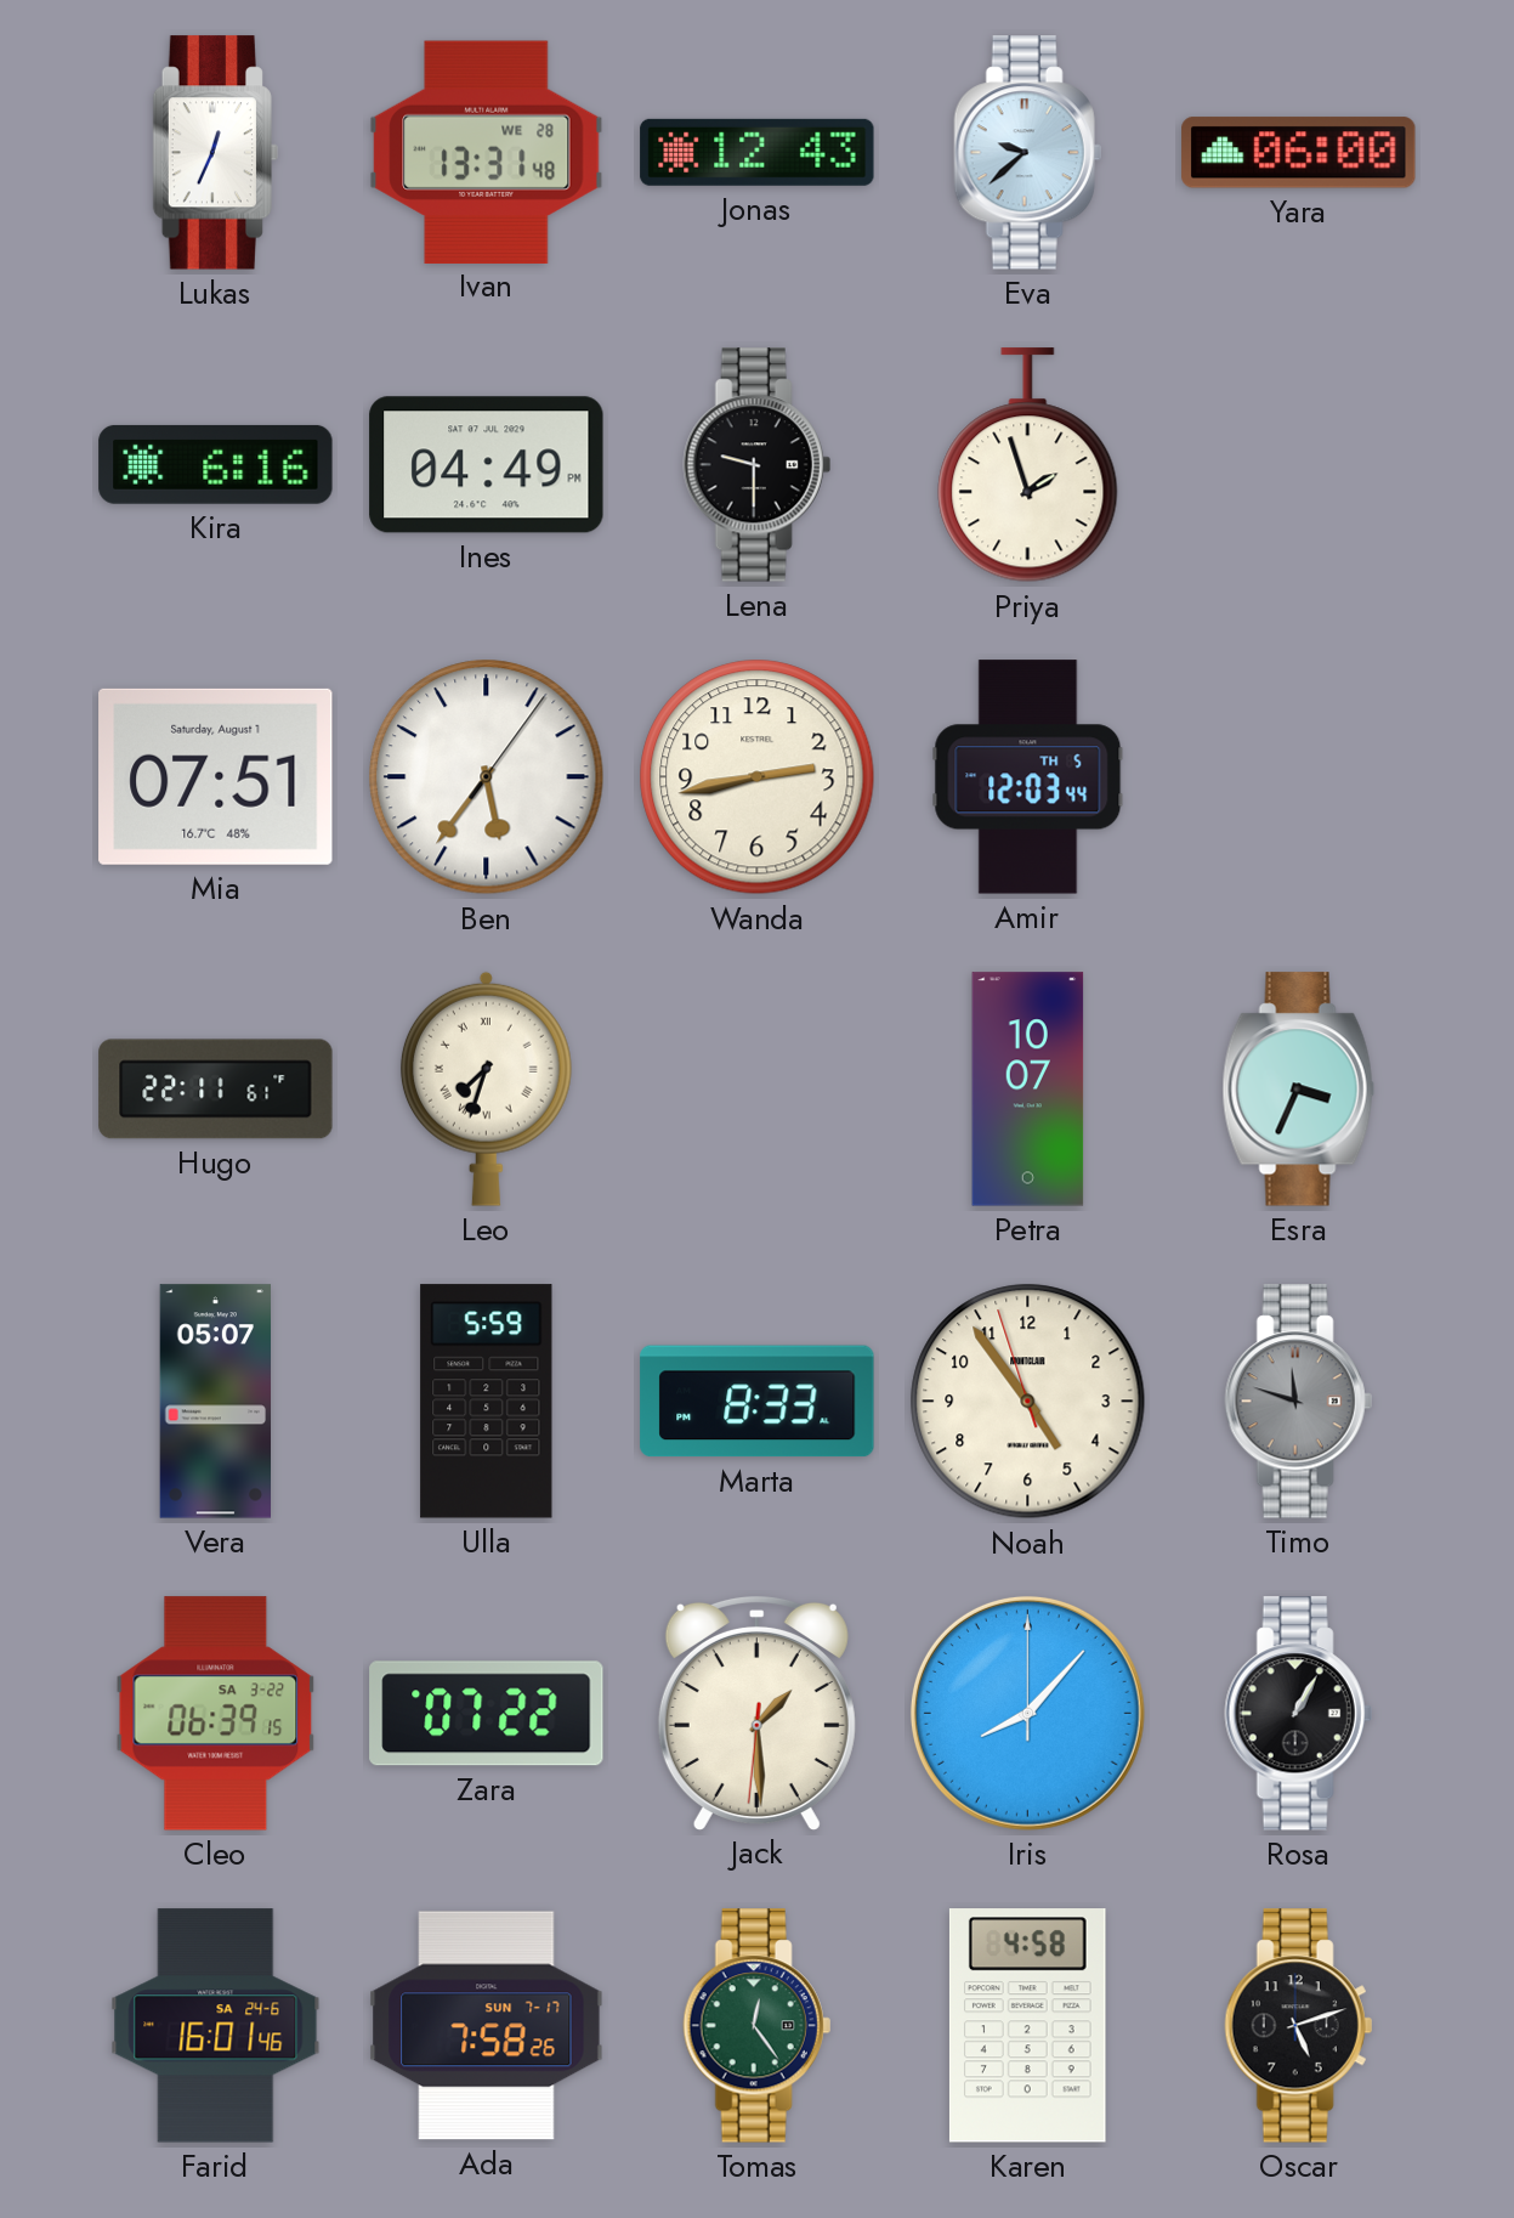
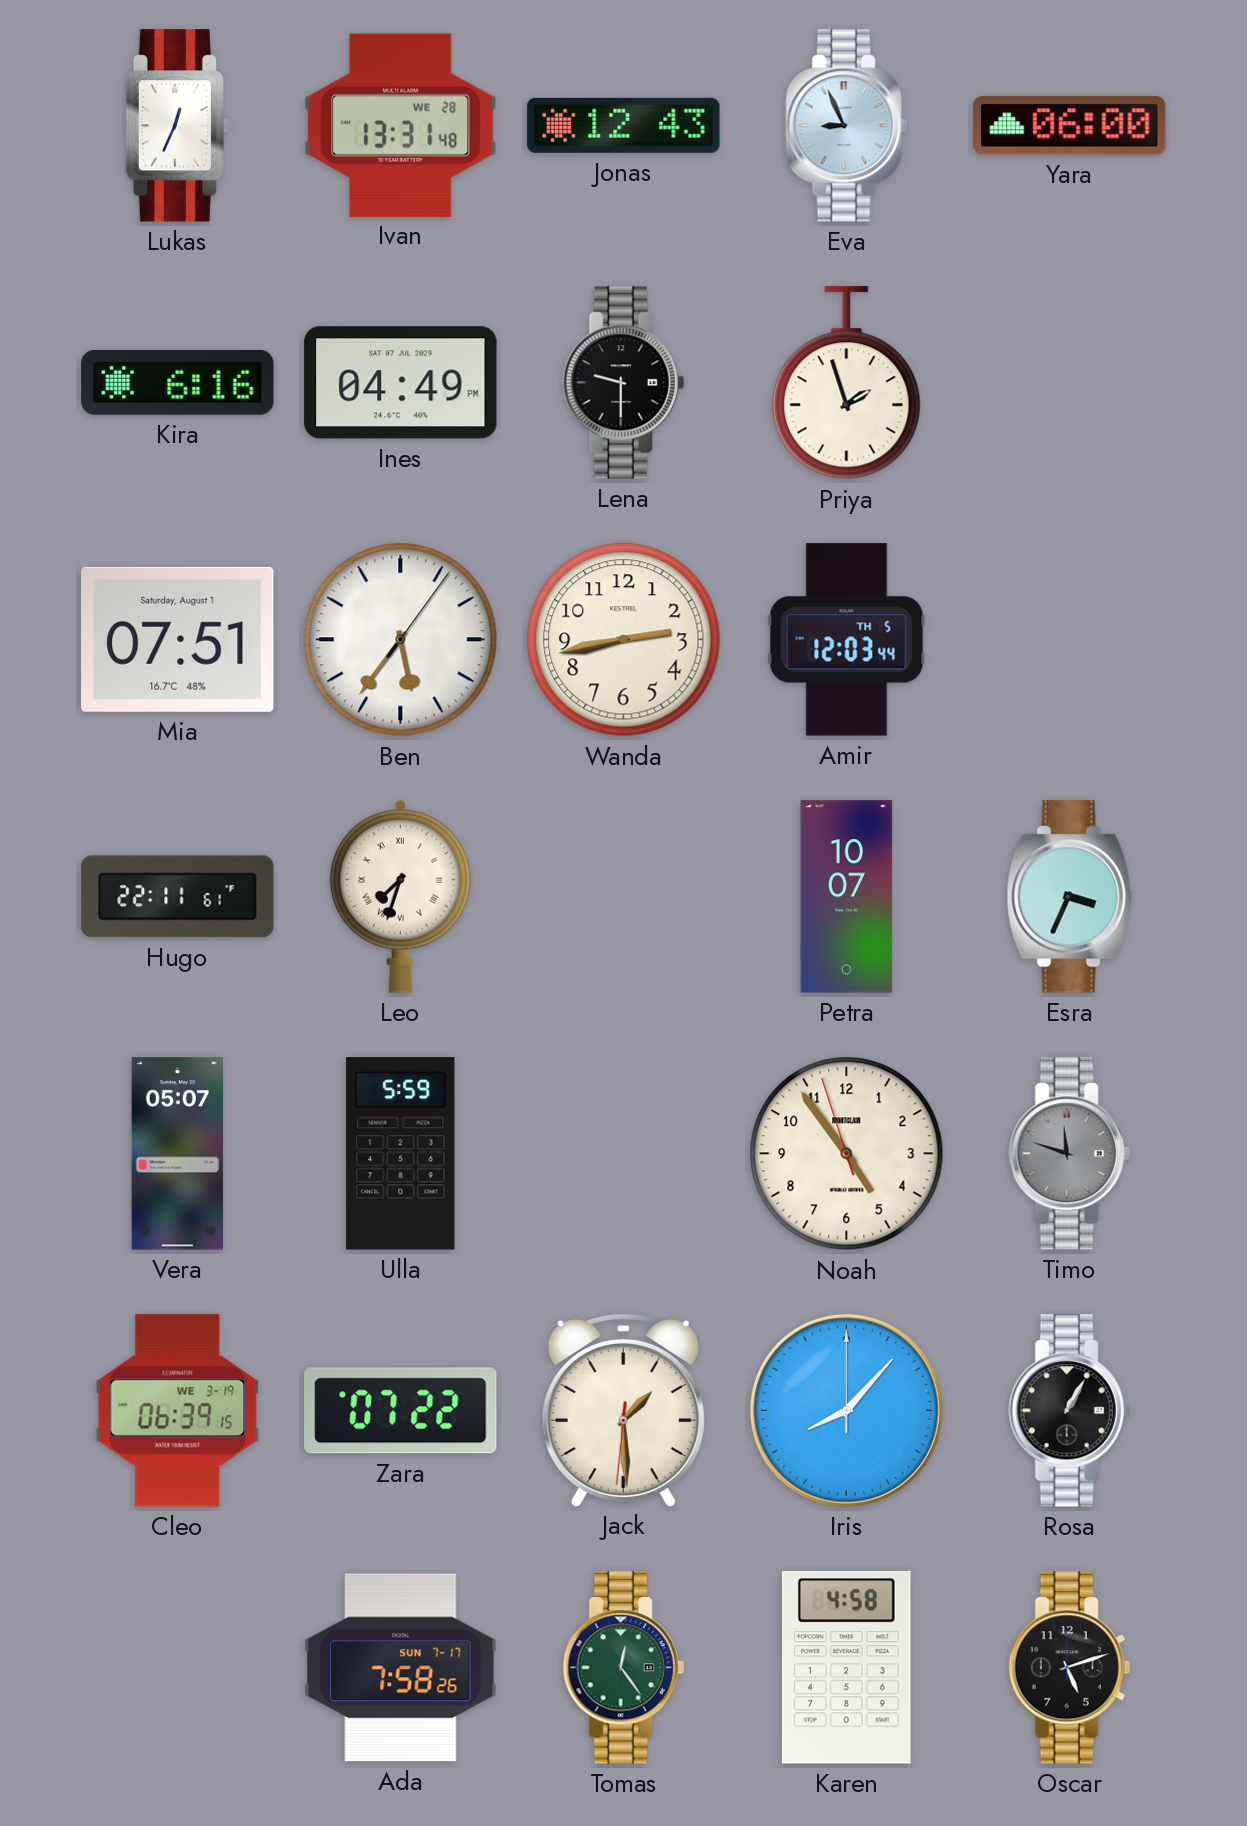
Eva: 9:38 -> 8:56 (846, 126)
Marta: 8:33 -> none (758, 1402)
Cleo date: SA 3-22 -> WE 3-19 (178, 1411)
Farid: 16:01 -> none (216, 2026)
